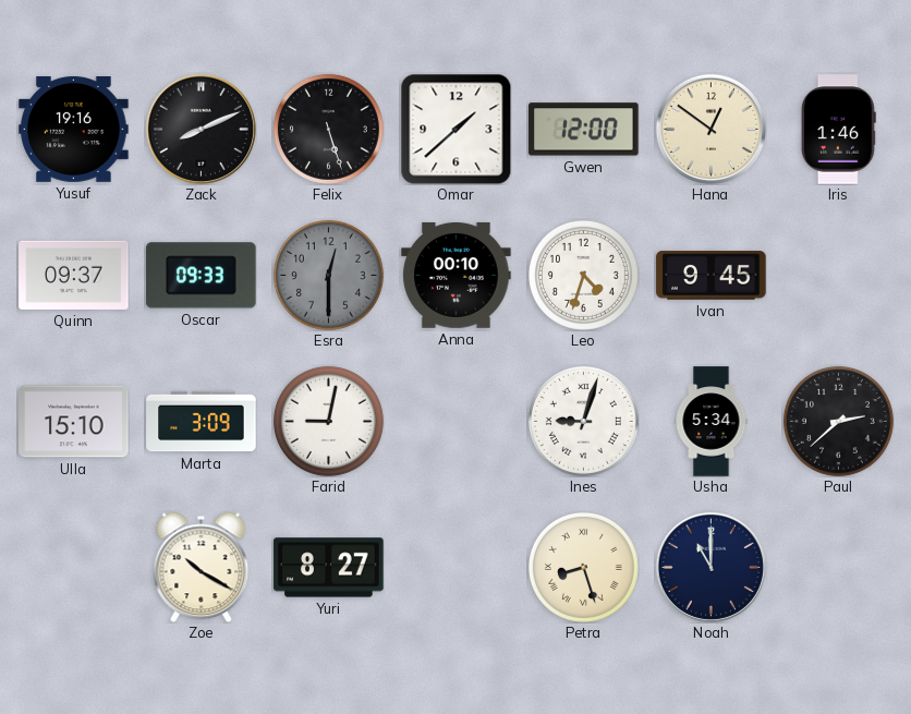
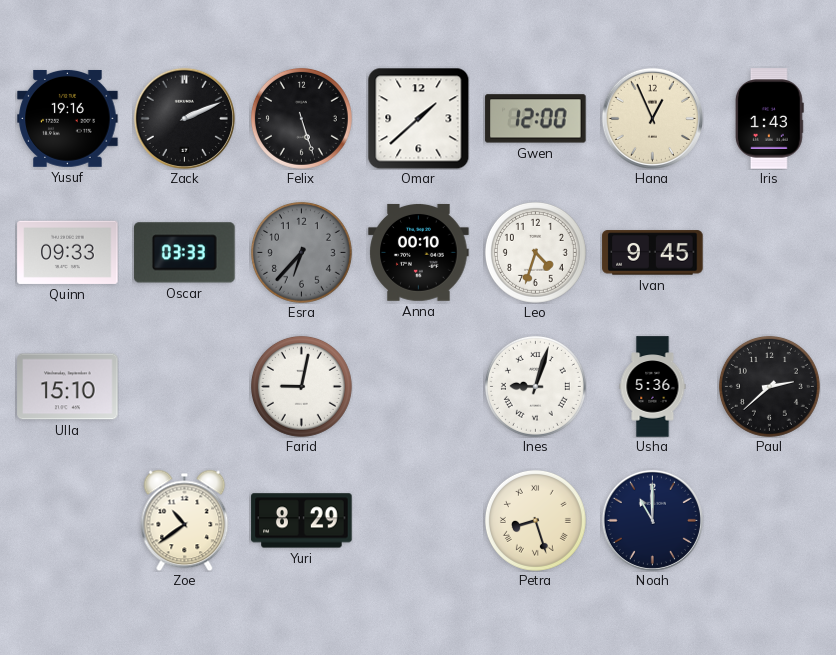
Zack: 8:11 -> 2:11 (184, 118)
Hana: 12:51 -> 12:56 (652, 118)
Iris: 1:46 -> 1:43 (769, 119)
Quinn: 09:37 -> 09:33 (68, 252)
Oscar: 09:33 -> 03:33 (185, 253)
Esra: 12:30 -> 6:37 (301, 252)
Marta: 3:09 -> none (202, 422)
Usha: 5:34 -> 5:36 (653, 387)
Zoe: 10:20 -> 10:39 (185, 520)
Yuri: 8:27 -> 8:29 (302, 521)
